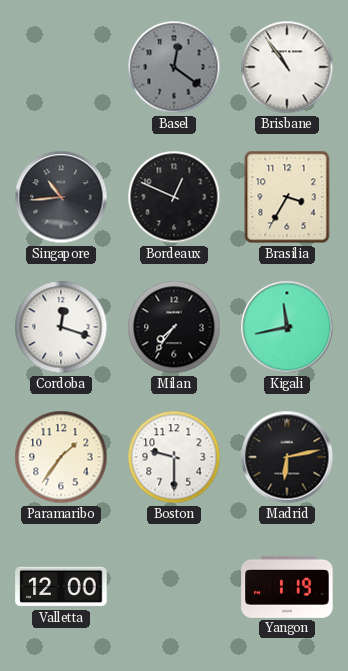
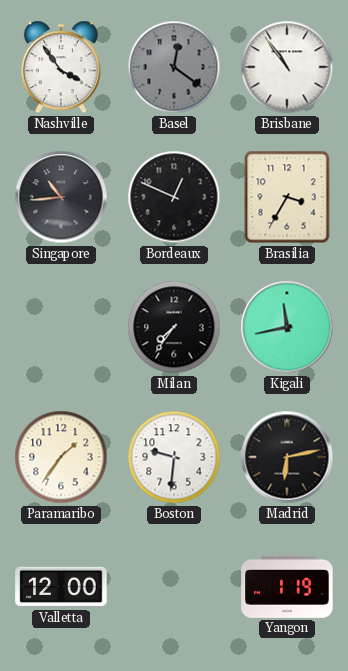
Nashville: none -> 3:54 (61, 67)
Cordoba: 12:18 -> none (61, 327)
Boston: 9:30 -> 9:31 (174, 457)
